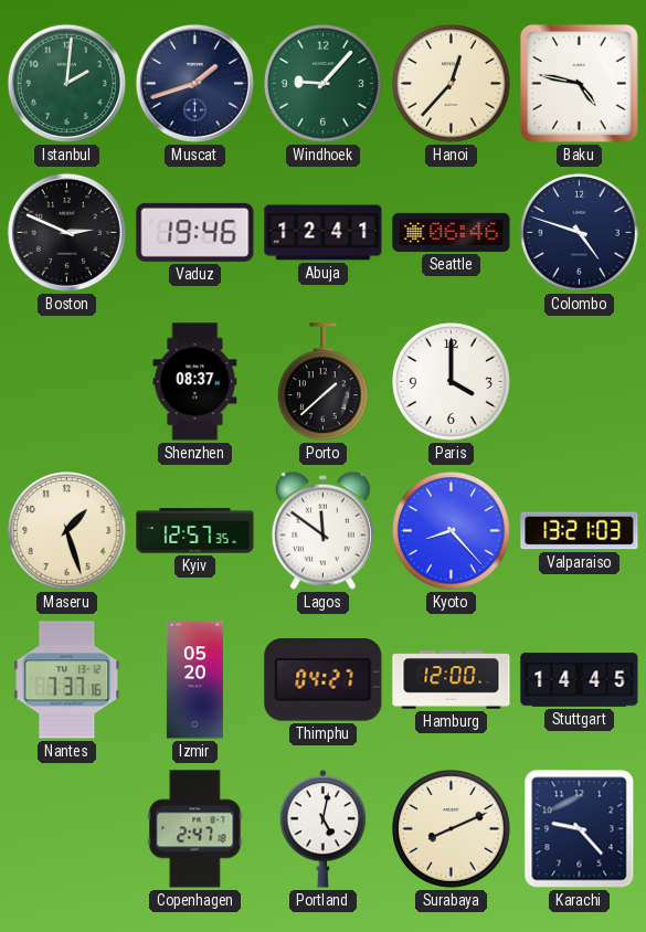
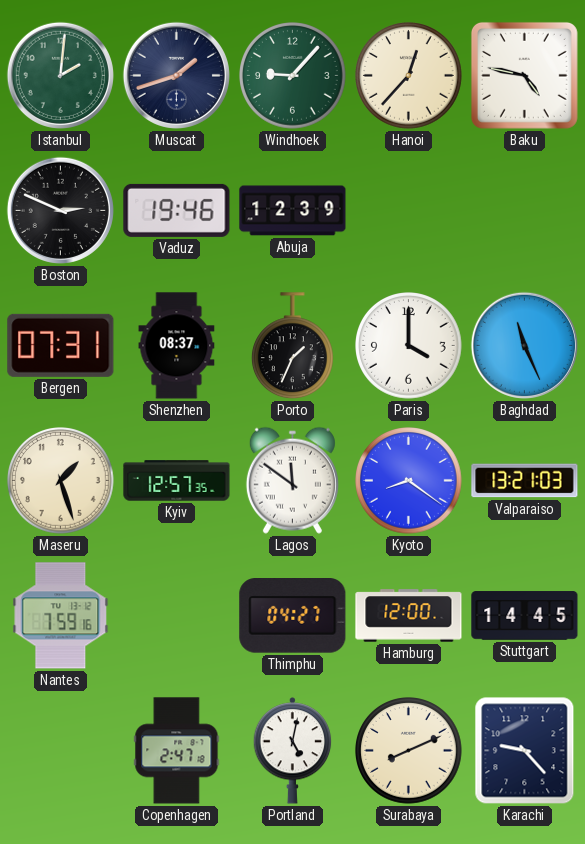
Abuja: 12:41 -> 12:39 (293, 211)
Seattle: 06:46 -> none (452, 232)
Colombo: 4:48 -> none (580, 233)
Bergen: none -> 07:31 (61, 345)
Porto: 1:38 -> 1:34 (292, 346)
Baghdad: none -> 11:26 (524, 345)
Kyoto: 8:23 -> 8:21 (409, 481)
Nantes: 7:37 -> 7:59 (61, 616)
Izmir: 05:20 -> none (194, 680)
